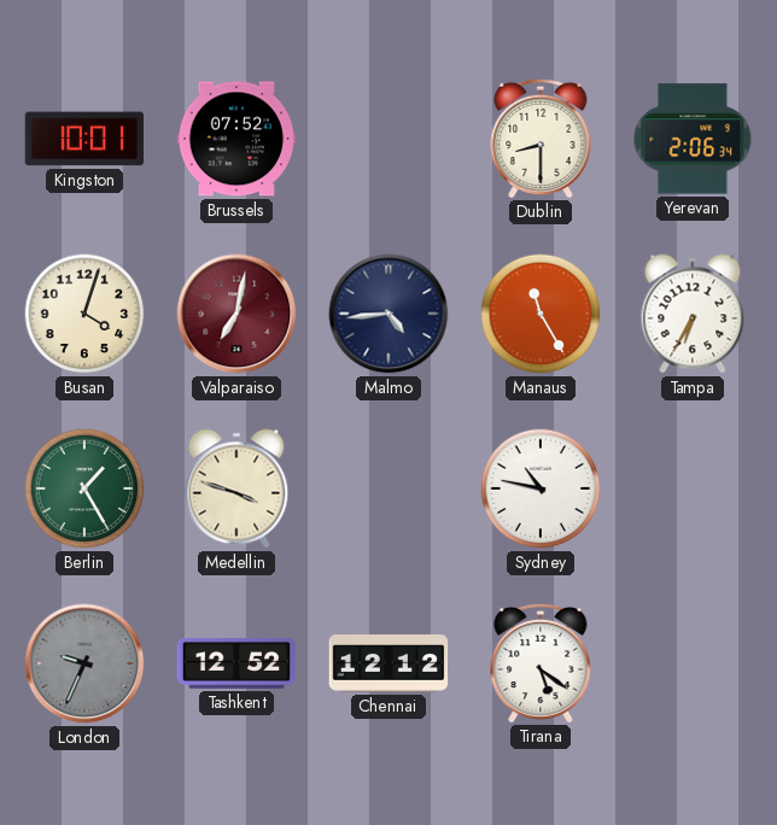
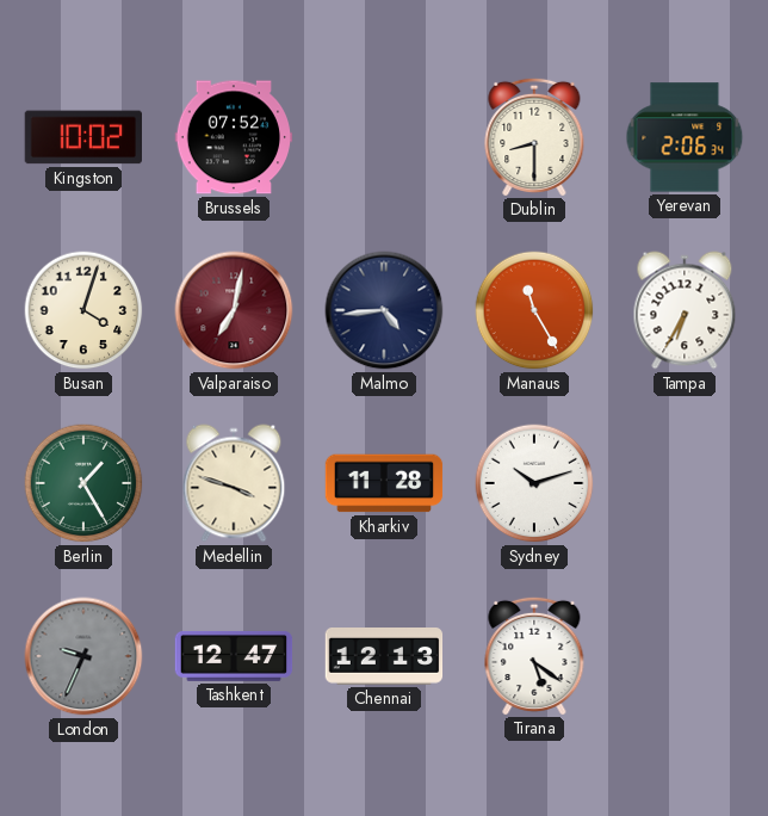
Kingston: 10:01 -> 10:02 (82, 137)
Kharkiv: none -> 11:28 (384, 483)
Sydney: 10:47 -> 10:12 (534, 483)
Tashkent: 12:52 -> 12:47 (234, 656)
Chennai: 12:12 -> 12:13 (384, 657)
